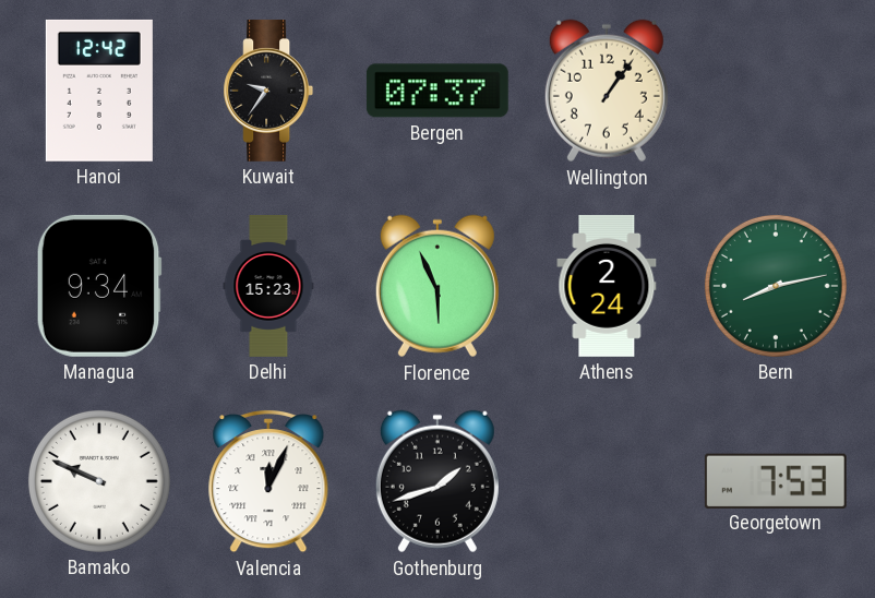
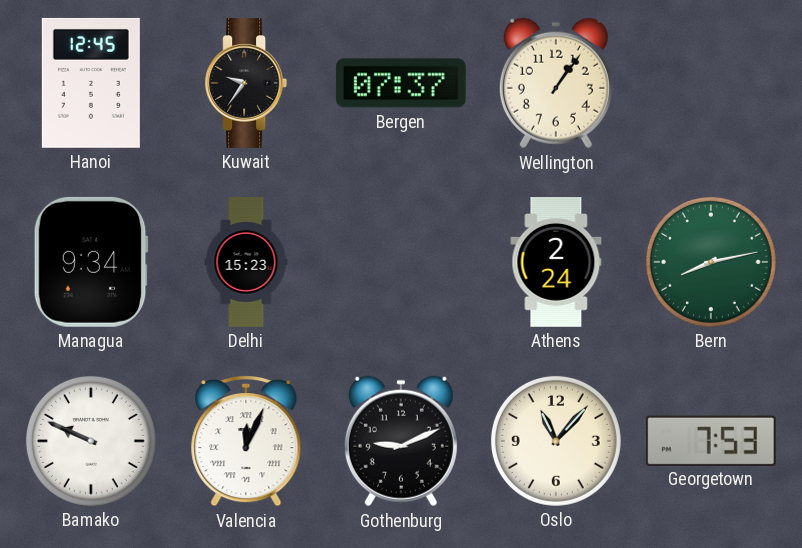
Hanoi: 12:42 -> 12:45 (91, 83)
Florence: 5:56 -> none (437, 286)
Gothenburg: 1:42 -> 9:11 (401, 441)
Oslo: none -> 11:07 (556, 441)
